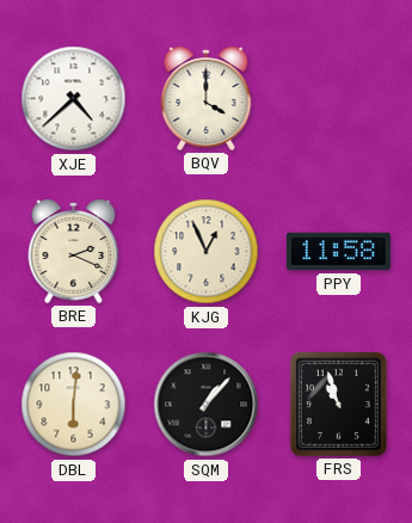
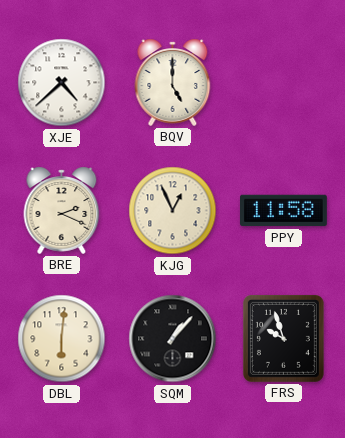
BQV: 4:00 -> 5:00 (173, 82)
FRS: 10:57 -> 9:57 (283, 338)
